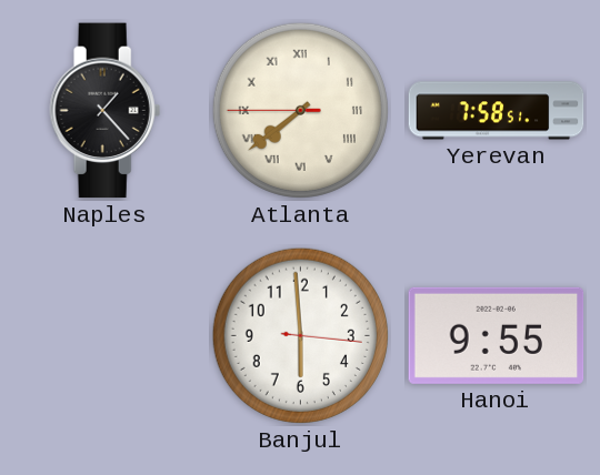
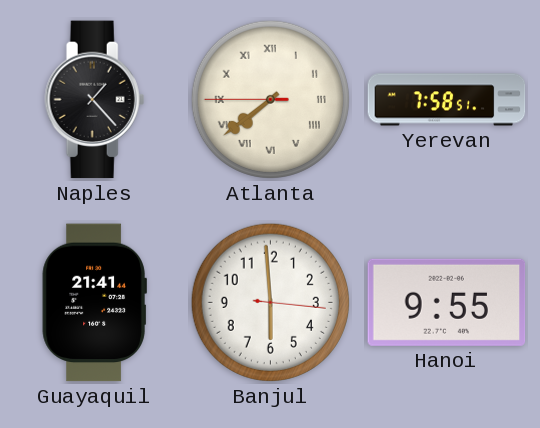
Guayaquil: none -> 21:41 (94, 303)
